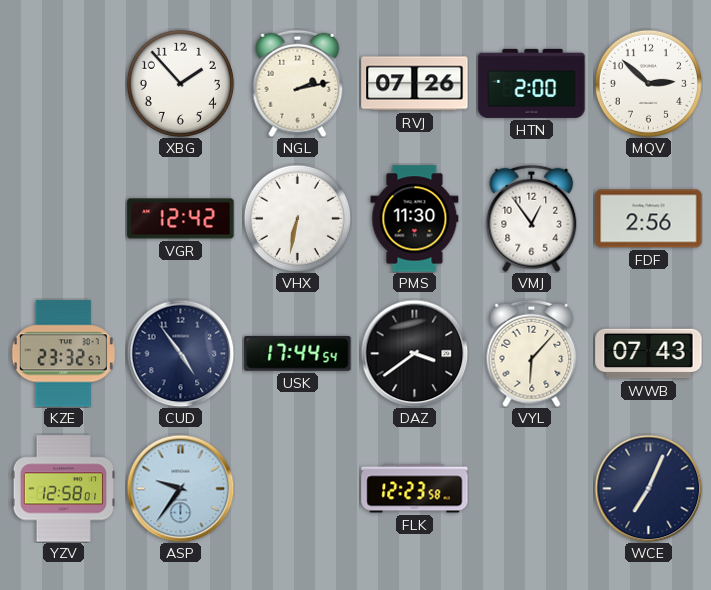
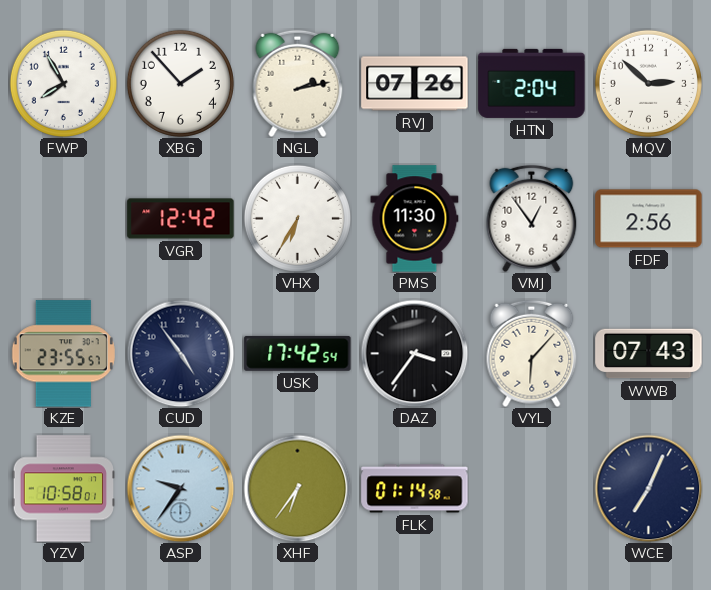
FWP: none -> 7:55 (63, 83)
HTN: 2:00 -> 2:04 (532, 83)
VHX: 6:32 -> 6:35 (297, 218)
KZE: 23:32 -> 23:55 (63, 354)
USK: 17:44 -> 17:42 (298, 353)
DAZ: 3:39 -> 3:36 (414, 353)
YZV: 12:58 -> 10:58 (63, 489)
XHF: none -> 6:36 (297, 488)
FLK: 12:23 -> 01:14 (415, 489)
